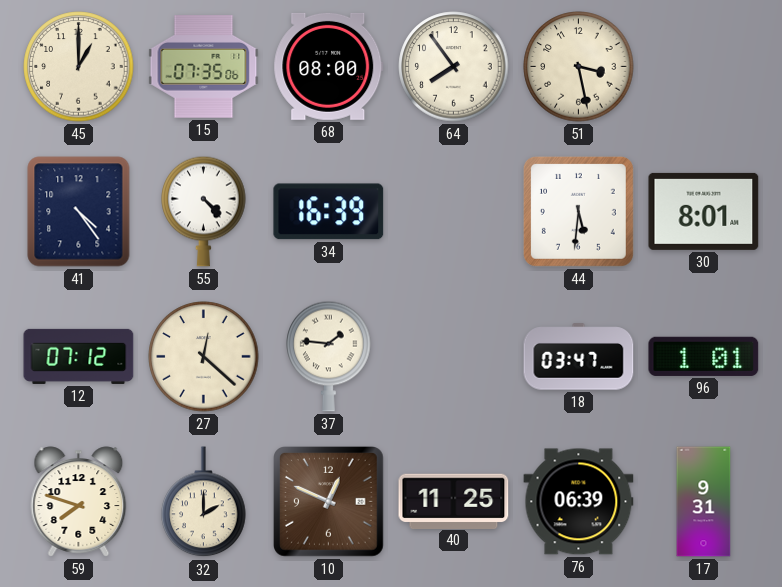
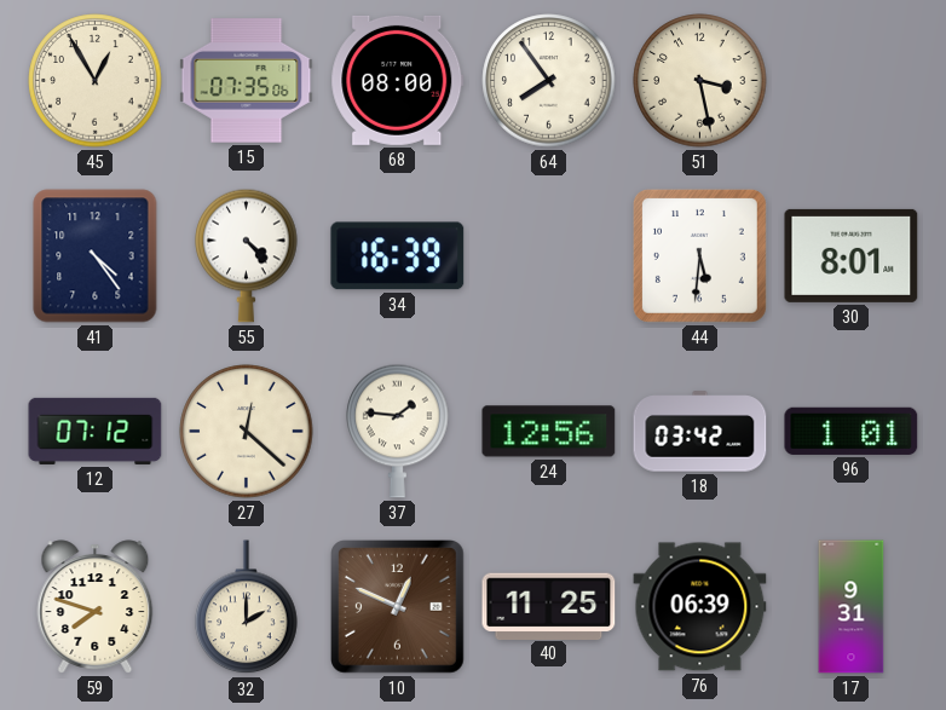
45: 1:00 -> 12:55 (96, 81)
24: none -> 12:56 (549, 432)
18: 03:47 -> 03:42 (700, 432)
